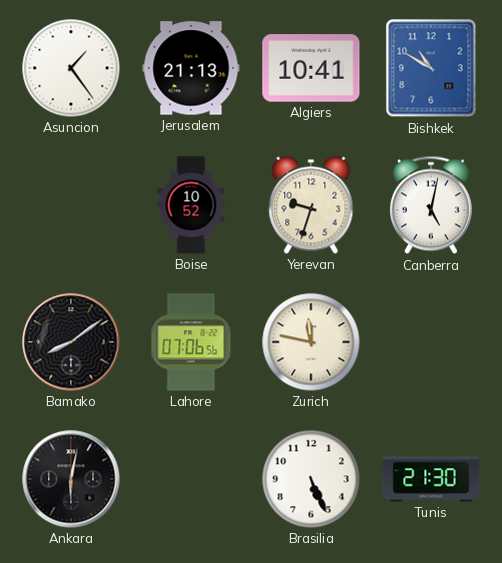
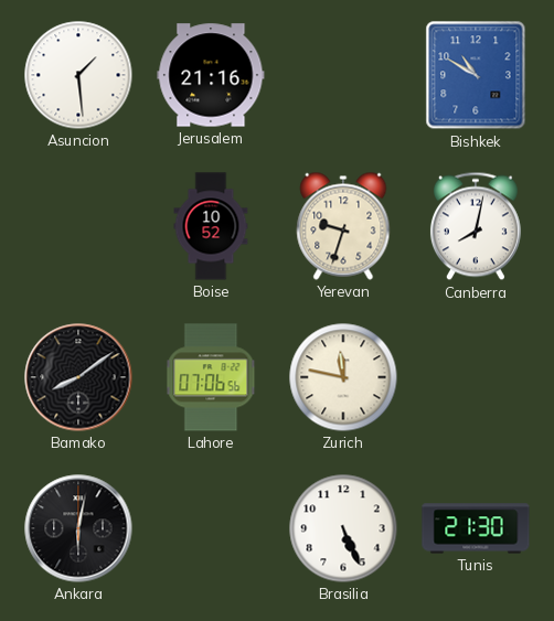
Asuncion: 1:24 -> 1:29 (78, 75)
Jerusalem: 21:13 -> 21:16 (211, 75)
Algiers: 10:41 -> none (311, 68)
Canberra: 5:02 -> 8:02 (476, 226)
